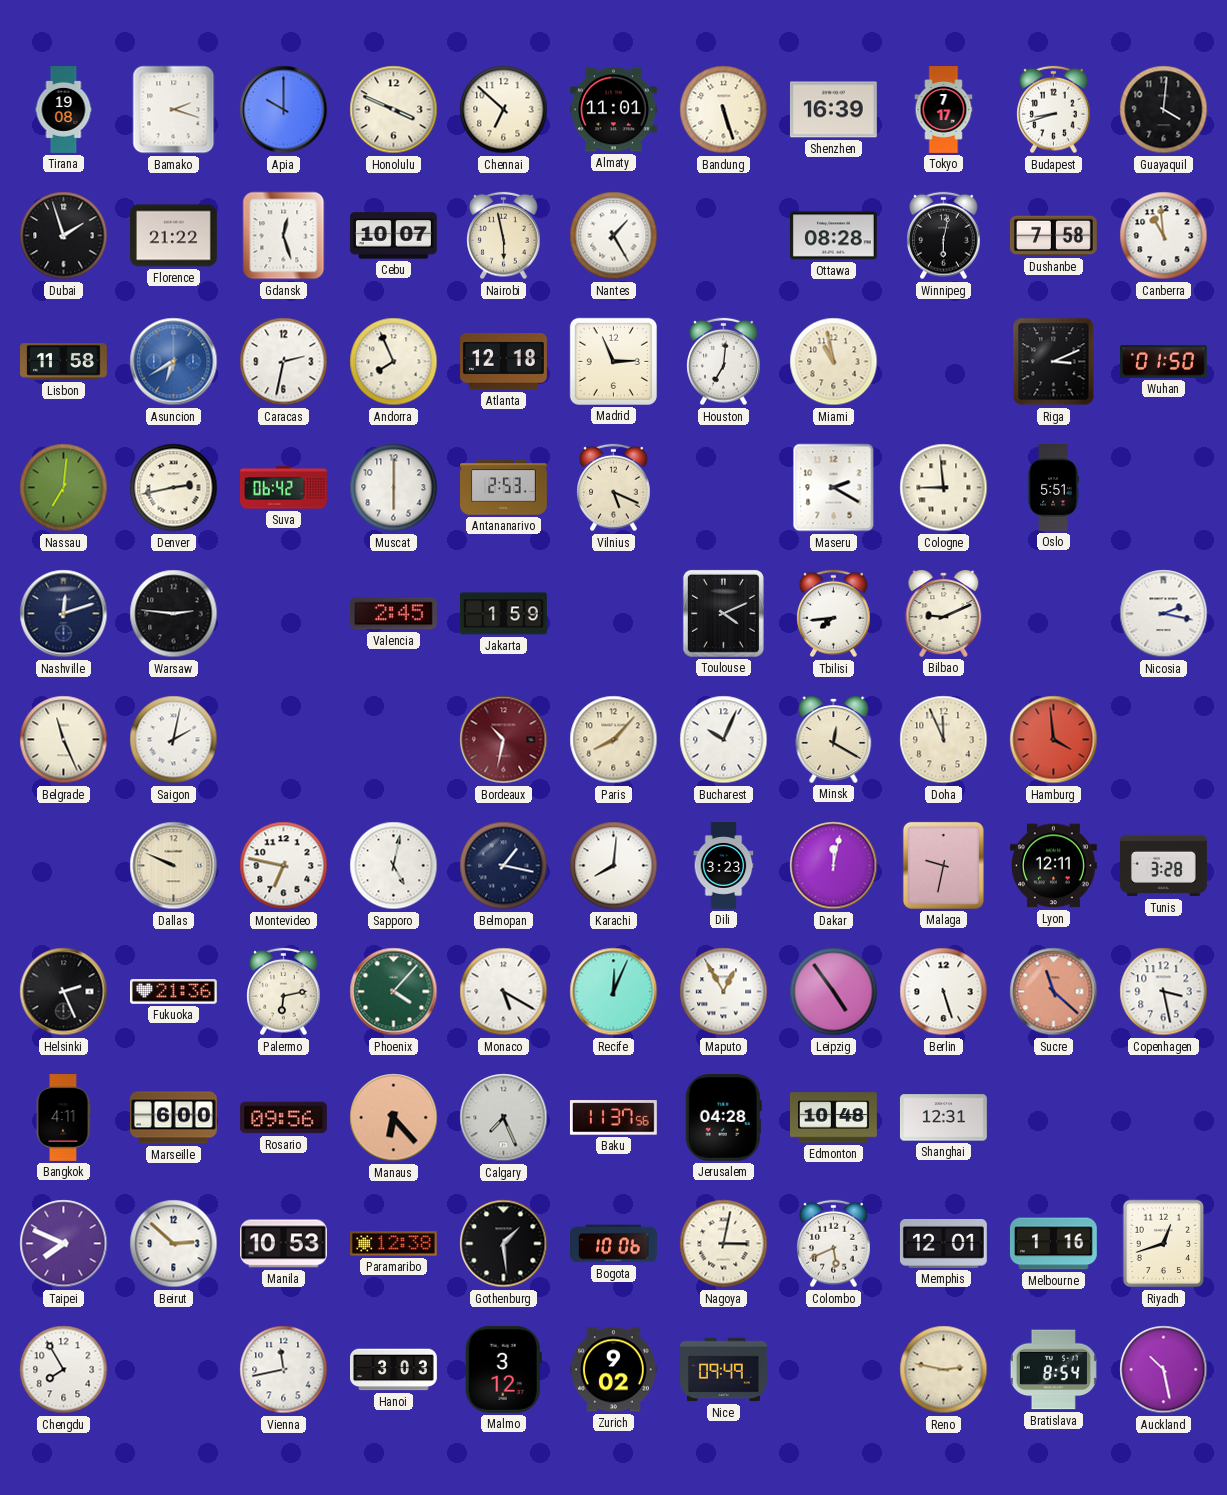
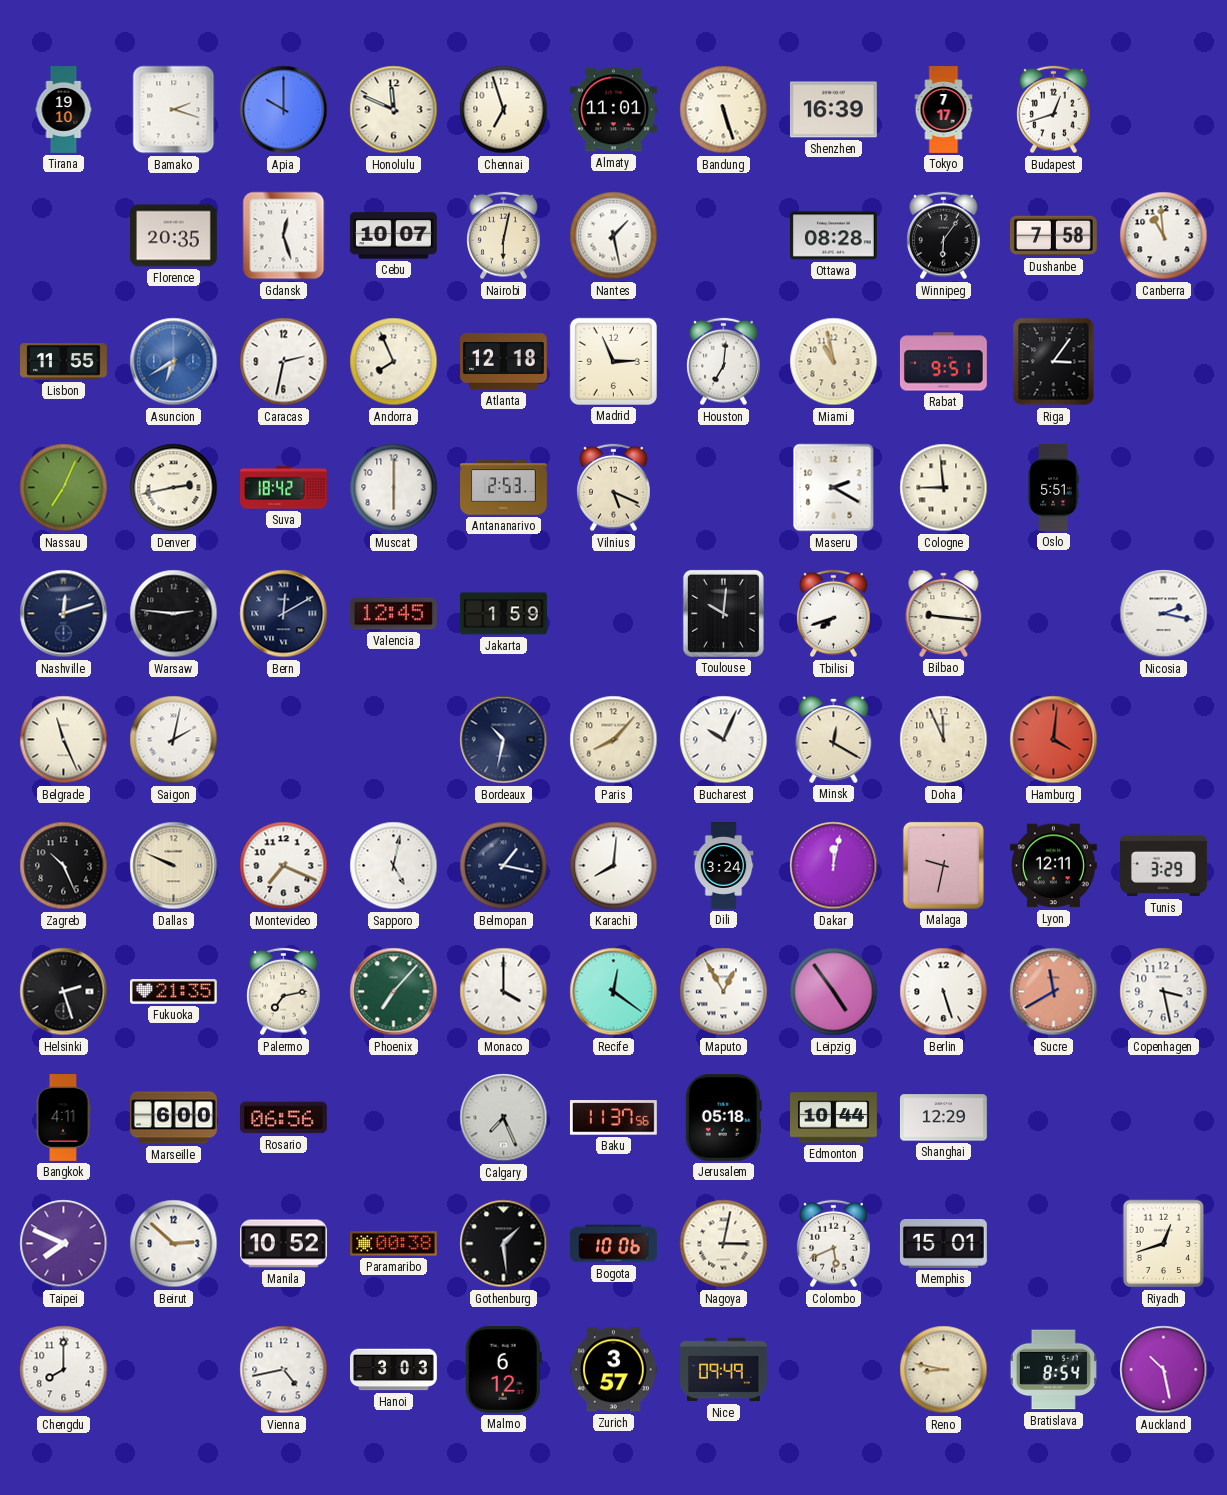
Tirana: 19:08 -> 19:10 (64, 110)
Honolulu: 3:49 -> 11:49 (394, 110)
Chennai: 6:52 -> 6:57 (504, 110)
Budapest: 8:42 -> 12:42 (1054, 110)
Guayaquil: 4:01 -> none (1164, 110)
Dubai: 1:57 -> none (64, 236)
Florence: 21:22 -> 20:35 (173, 236)
Nairobi: 5:58 -> 6:02 (504, 236)
Nantes: 1:25 -> 1:28 (614, 236)
Winnipeg: 6:02 -> 6:06 (944, 236)
Lisbon: 11:58 -> 11:55 (64, 362)
Rabat: none -> 9:51 (944, 362)
Riga: 3:11 -> 3:06 (1054, 362)
Wuhan: 01:50 -> none (1163, 361)
Nassau: 7:01 -> 7:04 (64, 488)
Suva: 06:42 -> 18:42 (284, 488)
Bern: none -> 12:10 (284, 614)
Valencia: 2:45 -> 12:45 (393, 614)
Toulouse: 4:11 -> 10:01 (723, 613)
Tbilisi: 7:44 -> 7:42 (834, 614)
Bilbao: 9:11 -> 9:16 (944, 613)
Bordeaux dial: burgundy -> navy (504, 740)
Hamburg: 3:59 -> 4:01 (1054, 740)
Zagreb: none -> 10:26 (64, 866)
Montevideo: 6:47 -> 7:19 (284, 866)
Dili: 3:23 -> 3:24 (724, 866)
Tunis: 3:28 -> 3:29 (1164, 866)
Helsinki: 2:26 -> 2:27 (64, 992)
Fukuoka: 21:36 -> 21:35 (174, 992)
Palermo: 6:13 -> 7:13 (284, 992)
Phoenix: 4:07 -> 7:07 (394, 992)
Monaco: 5:20 -> 4:00 (504, 992)
Recife: 12:04 -> 12:21 (614, 992)
Sucre: 11:22 -> 11:40 (1054, 992)
Rosario: 09:56 -> 06:56 (283, 1118)
Manaus: 6:23 -> none (394, 1118)
Jerusalem: 04:28 -> 05:18 (723, 1117)
Edmonton: 10:48 -> 10:44 (834, 1118)
Shanghai: 12:31 -> 12:29 (944, 1118)
Manila: 10:53 -> 10:52 (284, 1244)
Paramaribo: 12:38 -> 00:38 (394, 1244)
Memphis: 12:01 -> 15:01 (943, 1244)
Melbourne: 1:16 -> none (1053, 1244)
Chengdu: 7:55 -> 8:00 (64, 1370)
Vienna: 11:43 -> 4:43 (284, 1370)
Malmo: 3:12 -> 6:12 (503, 1369)
Zurich: 9:02 -> 3:57 (614, 1370)
Reno: 2:47 -> 8:47 (944, 1370)
